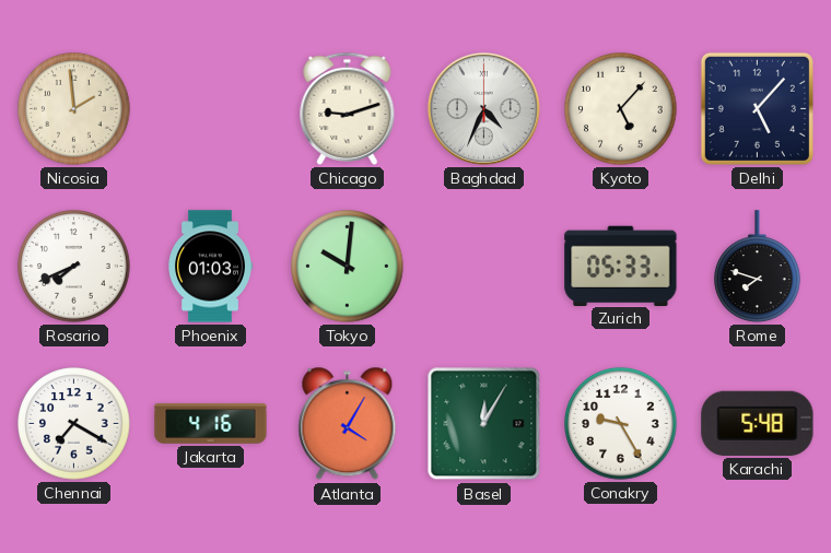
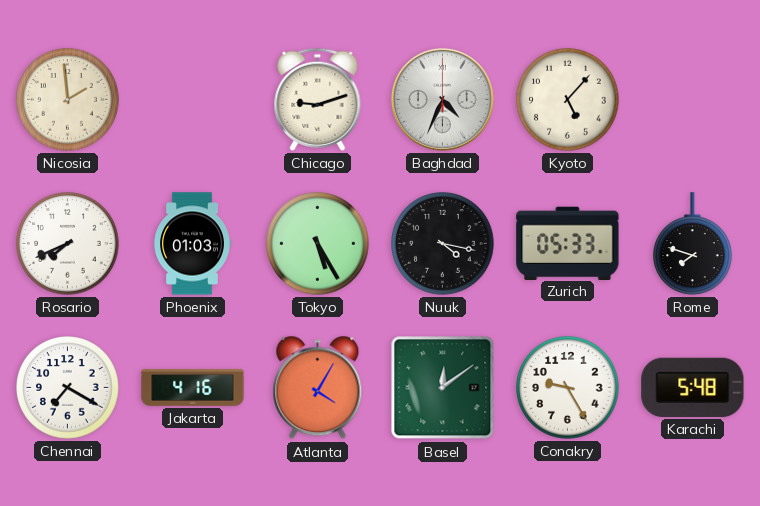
Delhi: 5:07 -> none (757, 108)
Tokyo: 10:01 -> 5:25 (318, 244)
Nuuk: none -> 4:17 (443, 244)
Basel: 12:05 -> 12:09 (443, 388)
